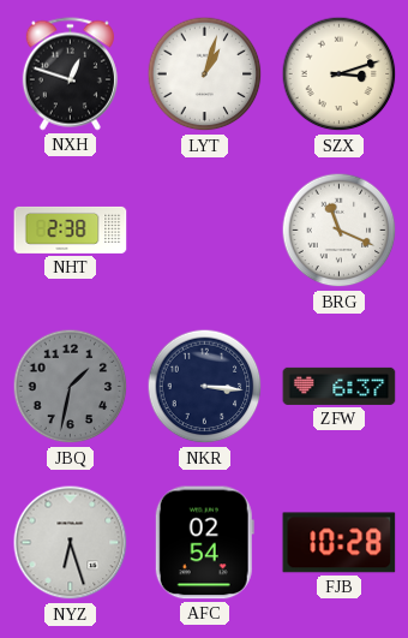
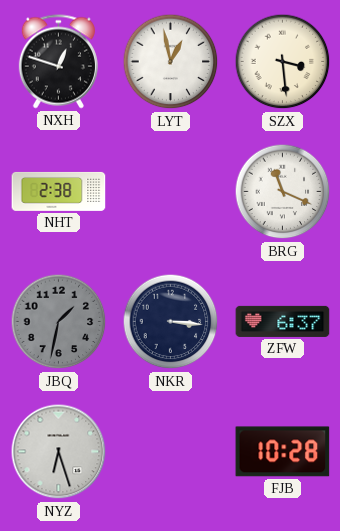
LYT: 1:03 -> 12:58 (171, 62)
SZX: 3:12 -> 3:29 (283, 62)
AFC: 02:54 -> none (204, 543)
